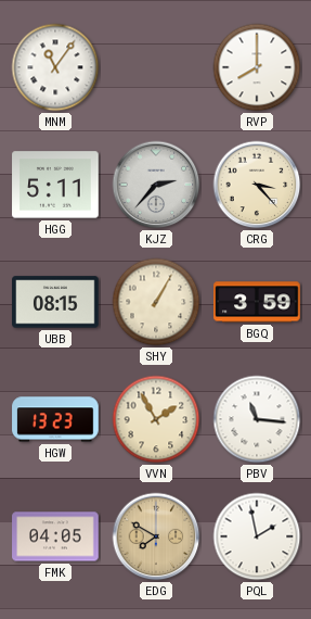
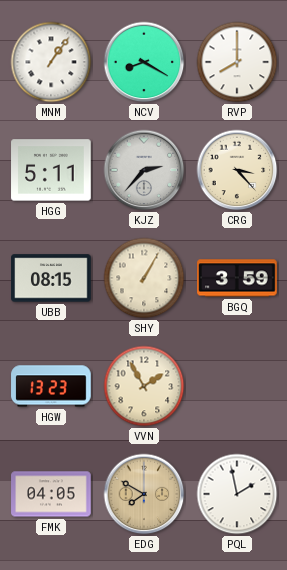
MNM: 11:06 -> 1:06 (51, 62)
NCV: none -> 8:20 (144, 62)
PBV: 11:16 -> none (257, 419)
